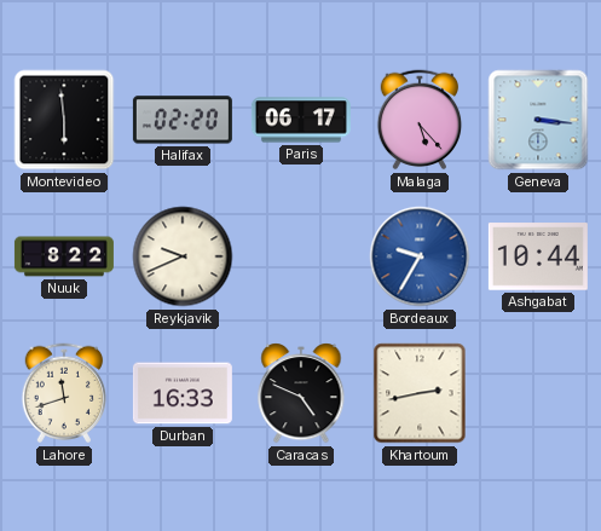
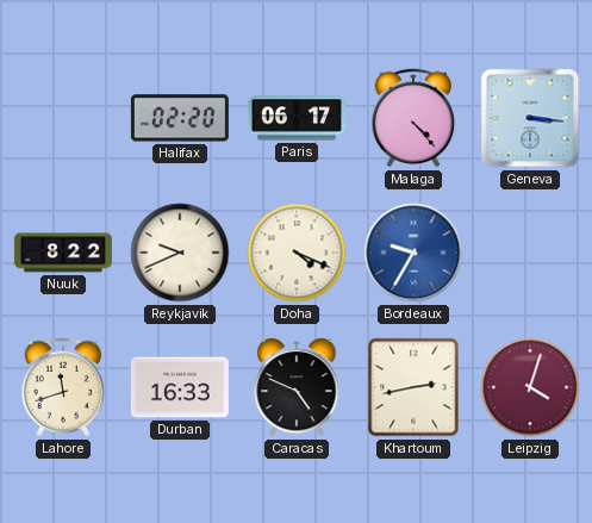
Montevideo: 5:59 -> none (64, 120)
Malaga: 5:23 -> 4:23 (413, 118)
Doha: none -> 4:19 (297, 253)
Ashgabat: 10:44 -> none (538, 256)
Leipzig: none -> 4:03 (530, 387)
